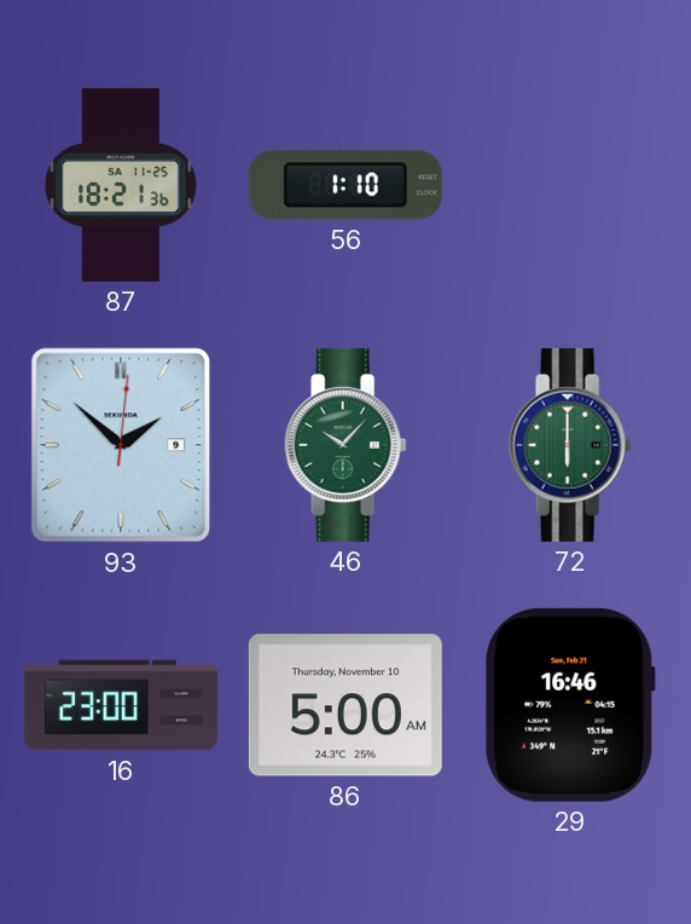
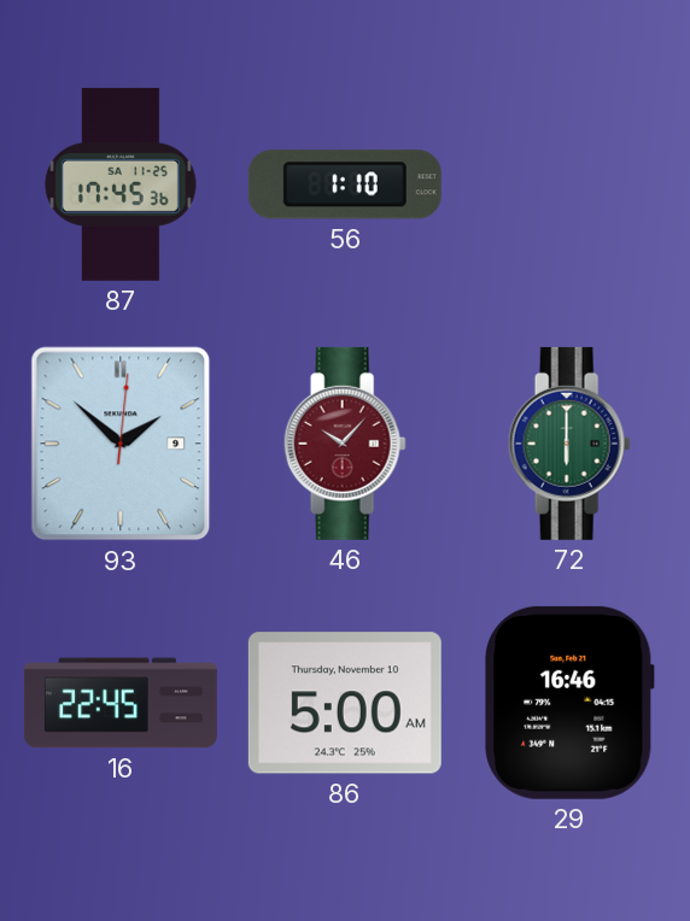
87: 18:21 -> 17:45 (121, 184)
46 dial: green -> burgundy (345, 444)
16: 23:00 -> 22:45 (121, 703)
